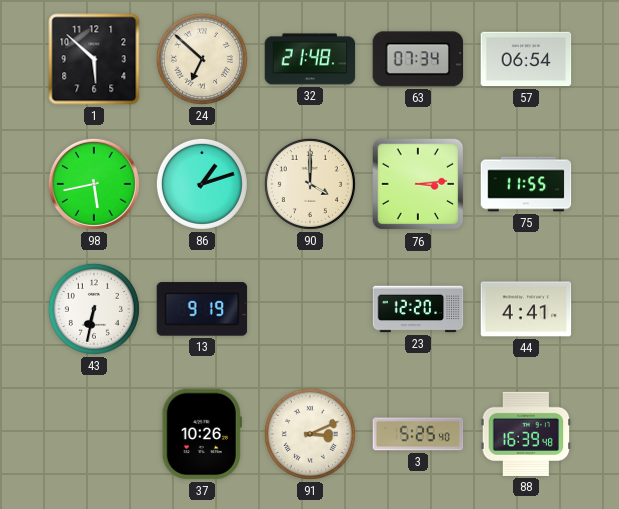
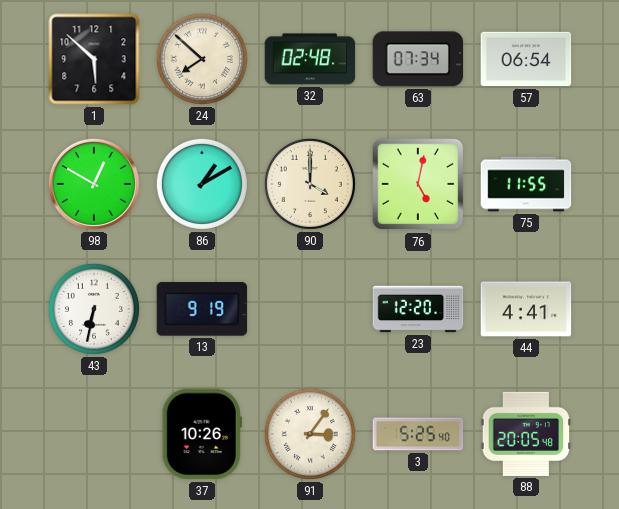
24: 6:52 -> 7:52 (202, 59)
32: 21:48 -> 02:48 (310, 59)
98: 5:43 -> 12:50 (94, 184)
86: 1:12 -> 1:10 (202, 184)
76: 3:14 -> 5:02 (418, 184)
91: 3:11 -> 3:06 (310, 434)
88: 16:39 -> 20:05 (526, 434)
